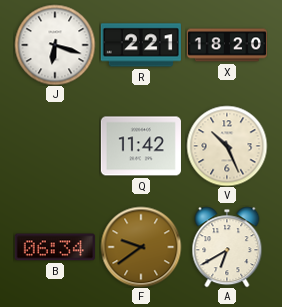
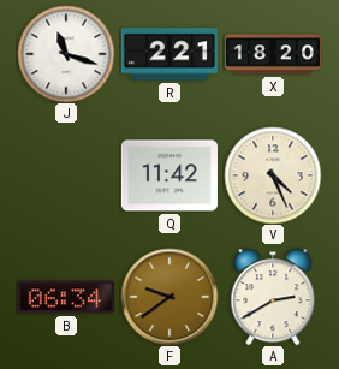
J: 6:18 -> 11:18 (66, 54)
V: 10:26 -> 4:26 (273, 175)
A: 6:40 -> 2:40 (273, 297)
